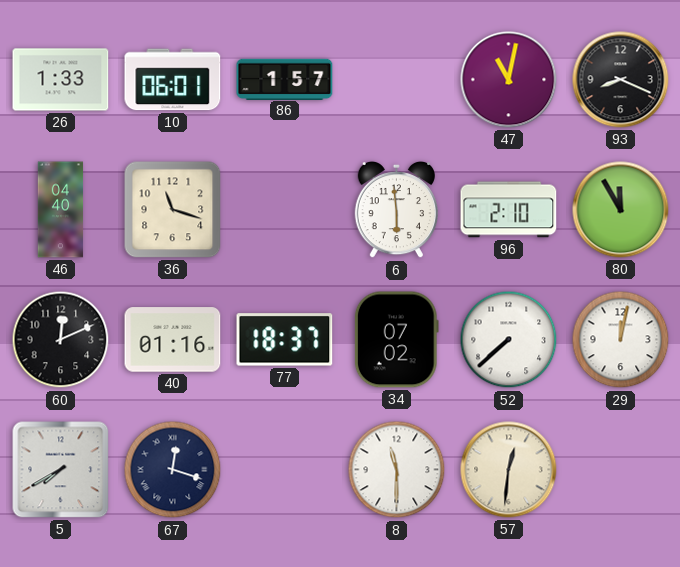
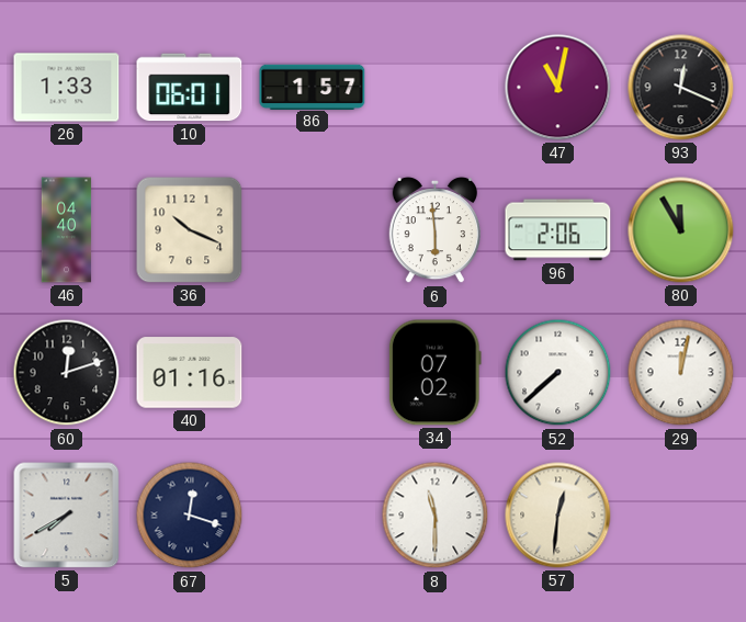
93: 8:19 -> 12:19 (681, 88)
36: 11:18 -> 10:19 (190, 230)
96: 2:10 -> 2:06 (558, 230)
60: 12:11 -> 12:12 (67, 373)
77: 18:37 -> none (285, 340)
